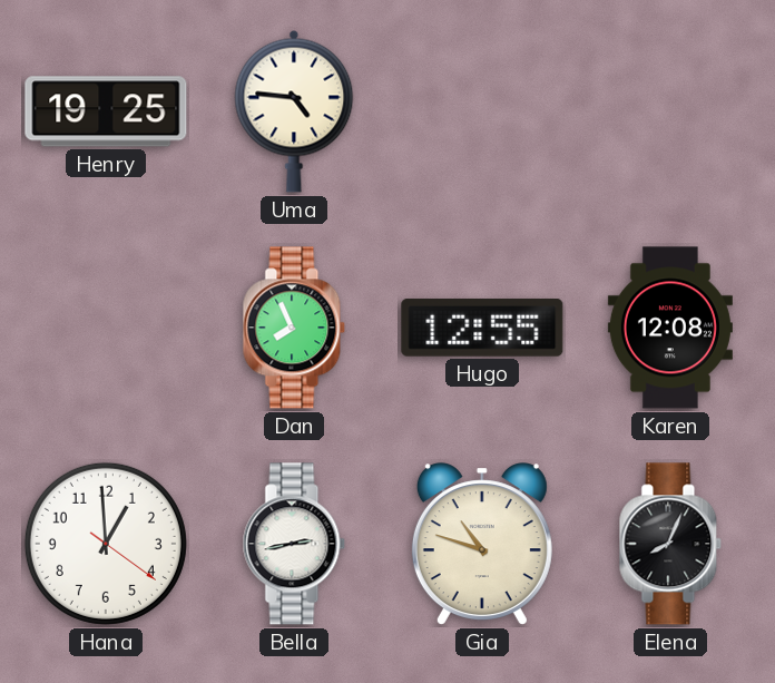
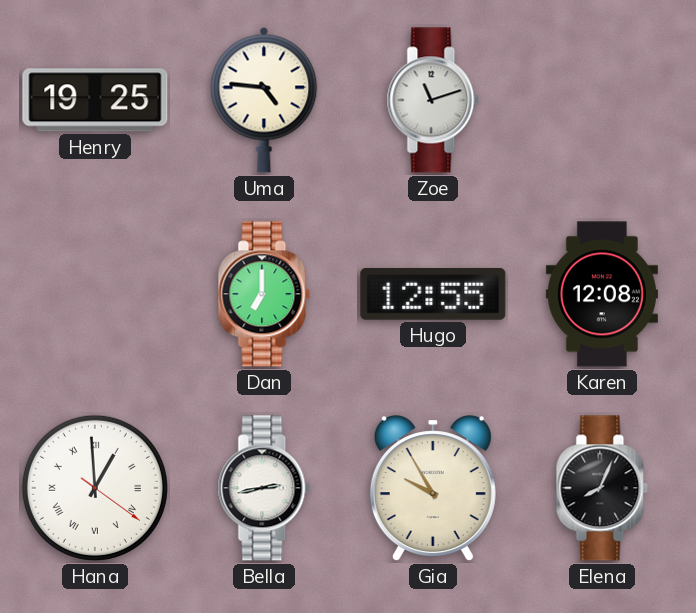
Zoe: none -> 11:12 (433, 100)
Dan: 7:56 -> 7:00 (264, 294)
Hana numerals: Arabic -> Roman (95, 488)
Gia: 10:48 -> 9:55 (433, 489)
